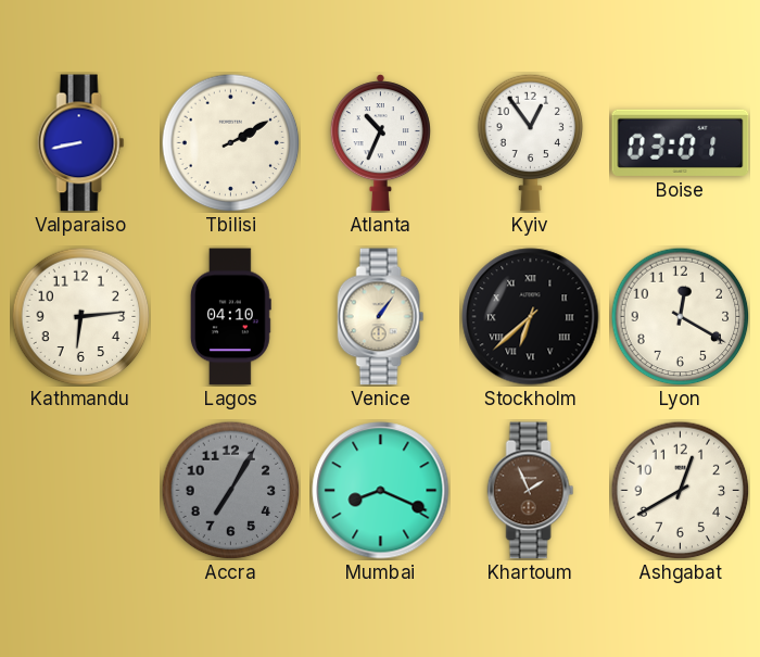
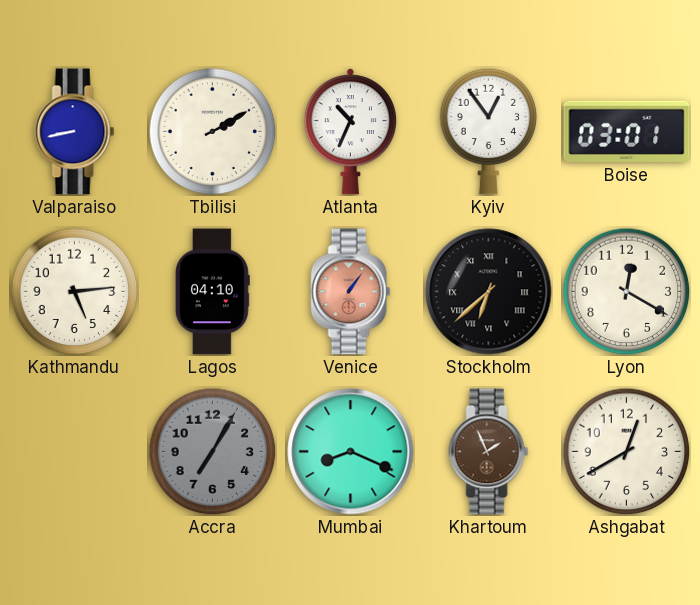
Kathmandu: 6:14 -> 5:14 (74, 291)
Venice dial: cream -> salmon (351, 292)
